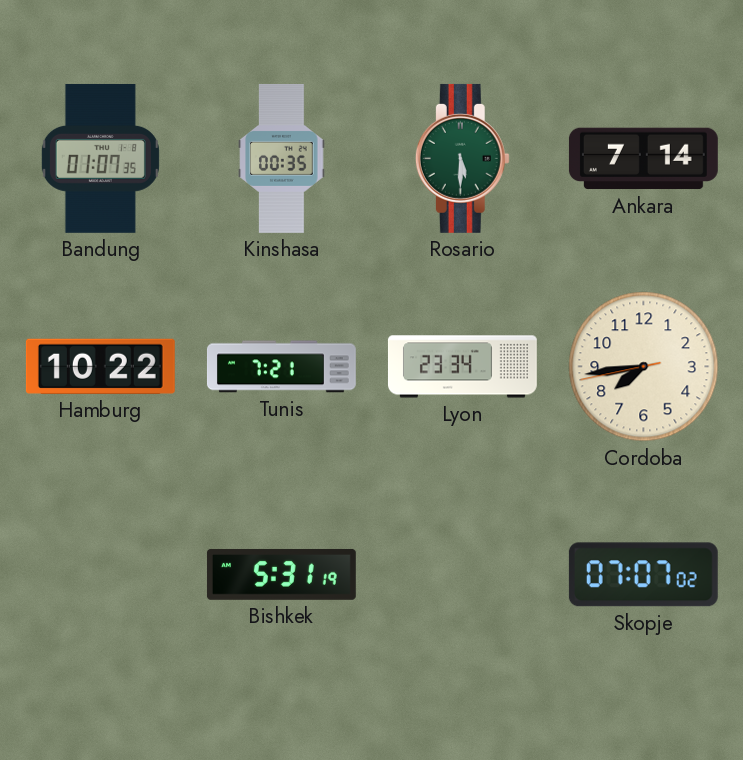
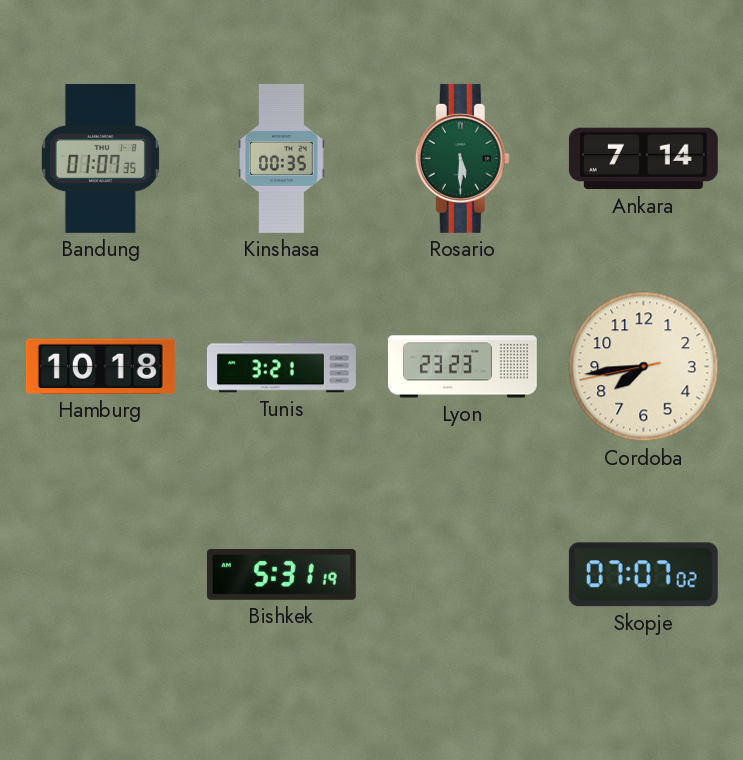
Hamburg: 10:22 -> 10:18 (100, 366)
Tunis: 7:21 -> 3:21 (281, 367)
Lyon: 23:34 -> 23:23 (462, 367)
